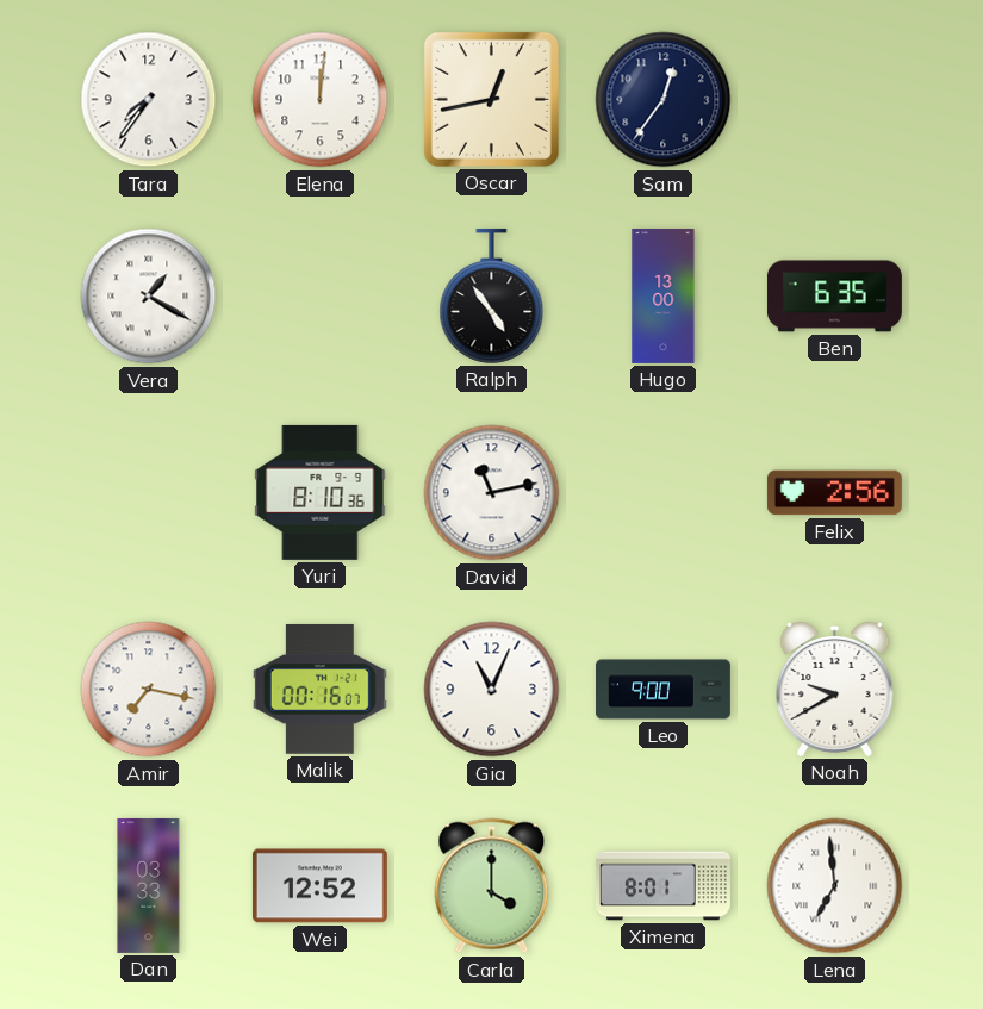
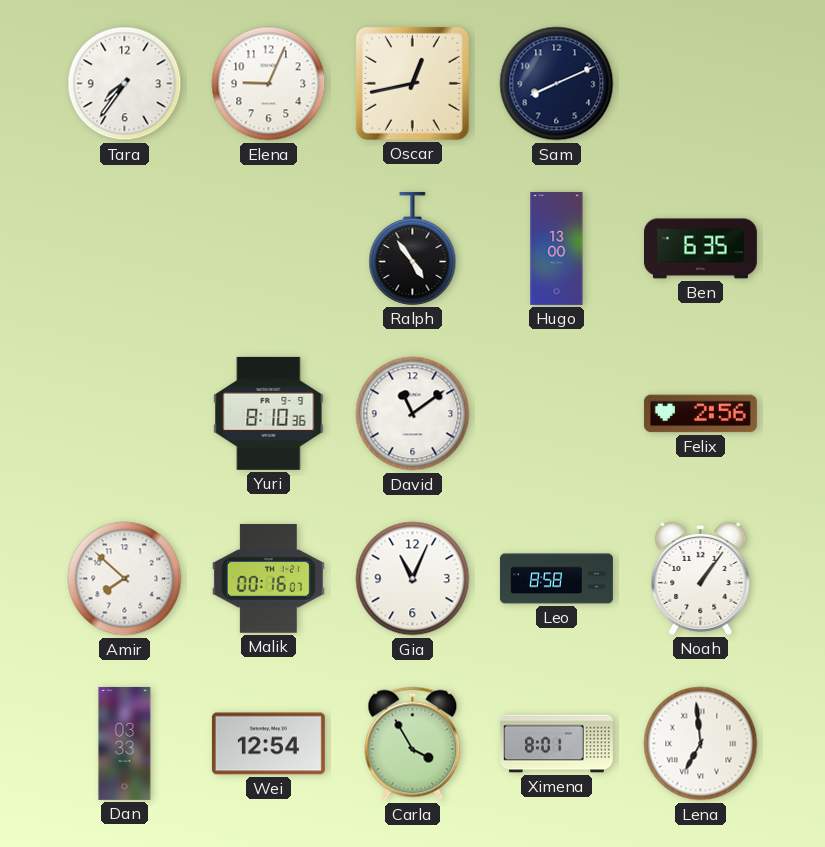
Elena: 12:01 -> 9:04 (269, 84)
Sam: 12:36 -> 8:11 (557, 84)
Vera: 1:20 -> none (149, 297)
David: 11:13 -> 11:09 (413, 414)
Amir: 7:17 -> 7:52 (125, 579)
Leo: 9:00 -> 8:58 (556, 579)
Noah: 9:40 -> 1:06 (701, 578)
Wei: 12:52 -> 12:54 (268, 744)
Carla: 4:00 -> 3:55 (413, 744)
